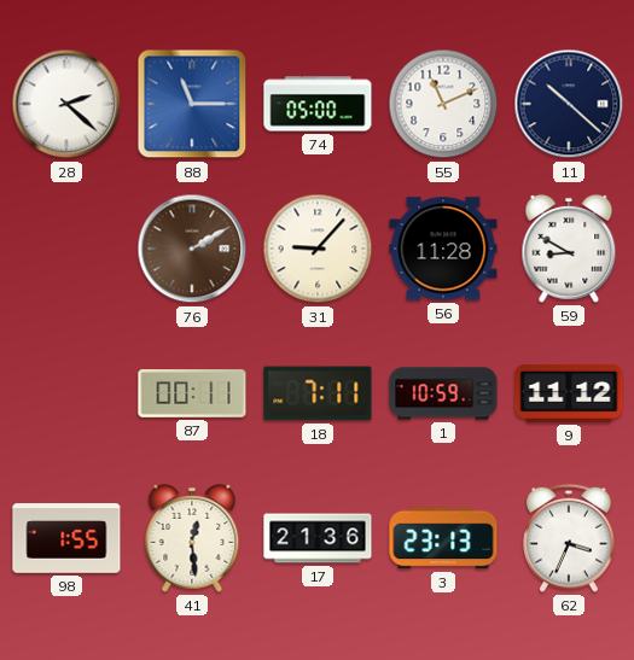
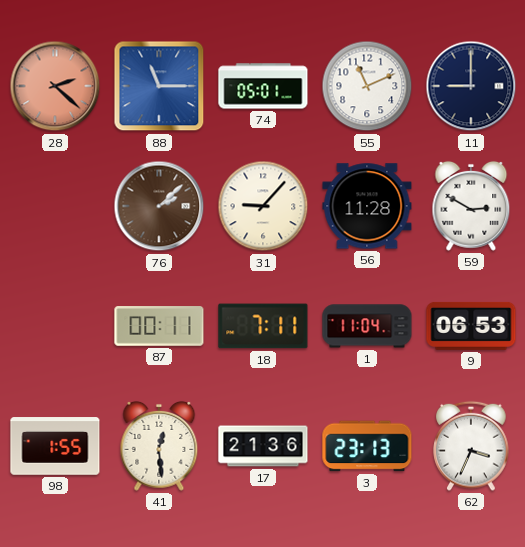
28 dial: white -> salmon (55, 86)
74: 05:00 -> 05:01 (263, 86)
11: 10:22 -> 9:00 (471, 86)
76: 2:10 -> 2:08 (159, 206)
59: 8:50 -> 2:50 (471, 206)
1: 10:59 -> 11:04 (367, 326)
9: 11:12 -> 06:53 (471, 326)
